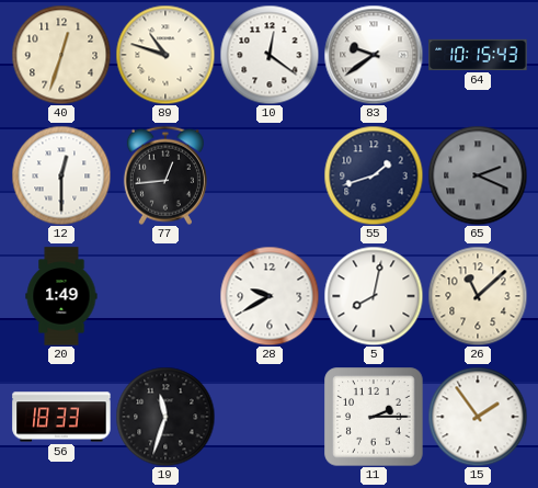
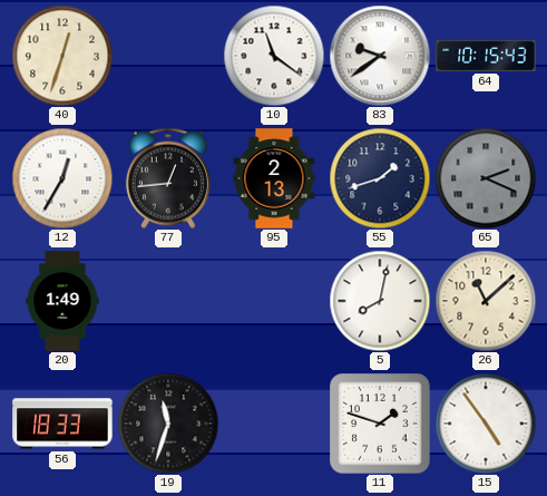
89: 10:48 -> none (165, 55)
10: 12:21 -> 11:21 (274, 56)
12: 12:30 -> 12:35 (62, 178)
95: none -> 2:13 (274, 178)
28: 9:40 -> none (270, 296)
11: 2:15 -> 1:48 (380, 424)
15: 1:54 -> 4:54 (486, 424)
